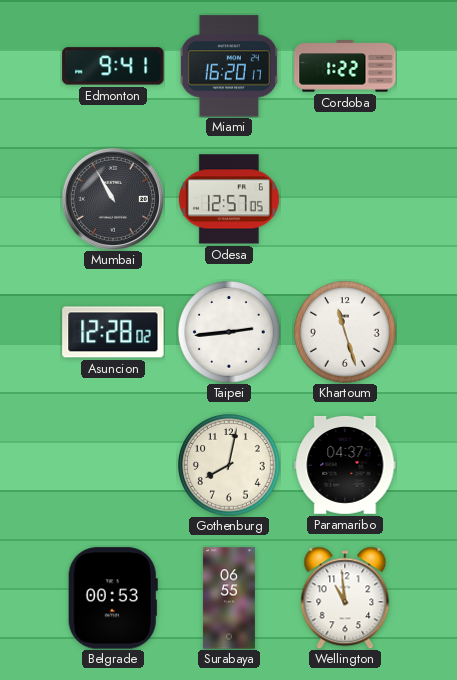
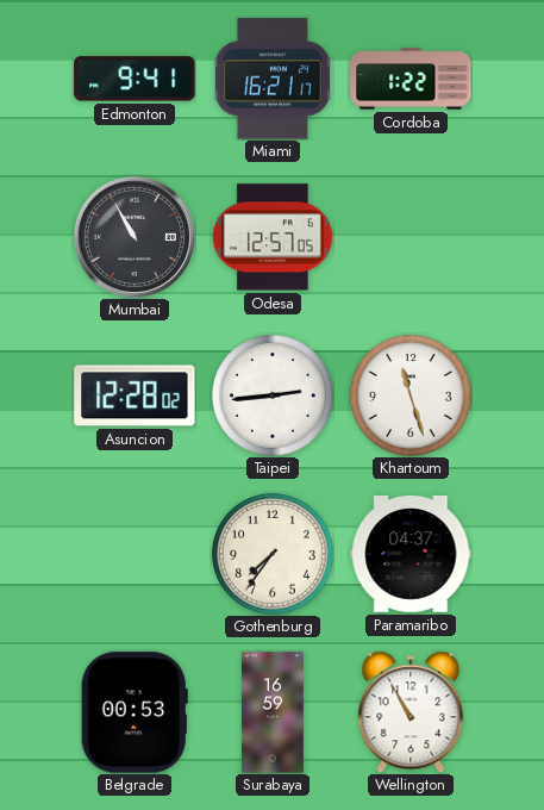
Miami: 16:20 -> 16:21 (273, 79)
Gothenburg: 8:02 -> 7:36 (274, 555)
Surabaya: 06:55 -> 16:59 (273, 712)
Wellington: 10:59 -> 10:55 (411, 712)
